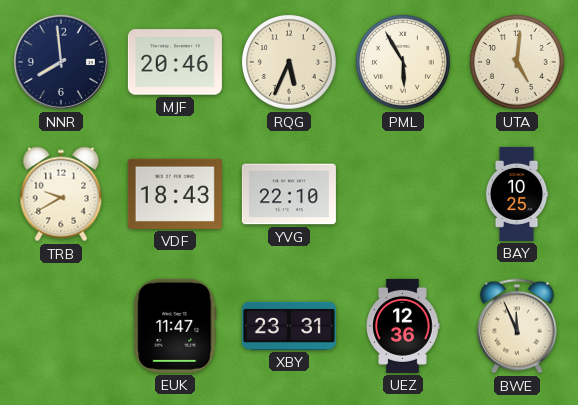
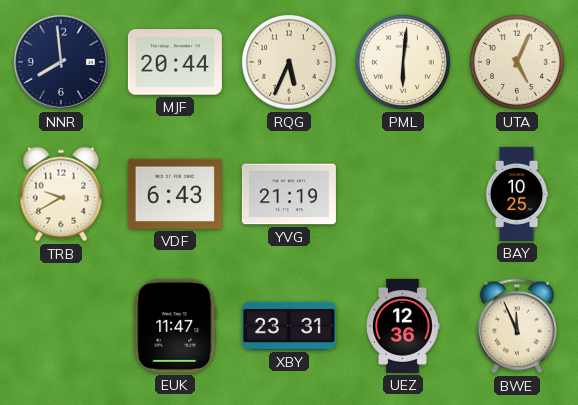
MJF: 20:46 -> 20:44 (175, 62)
PML: 5:55 -> 6:01 (403, 62)
UTA: 5:01 -> 5:04 (517, 62)
VDF: 18:43 -> 6:43 (175, 194)
YVG: 22:10 -> 21:19 (289, 194)
